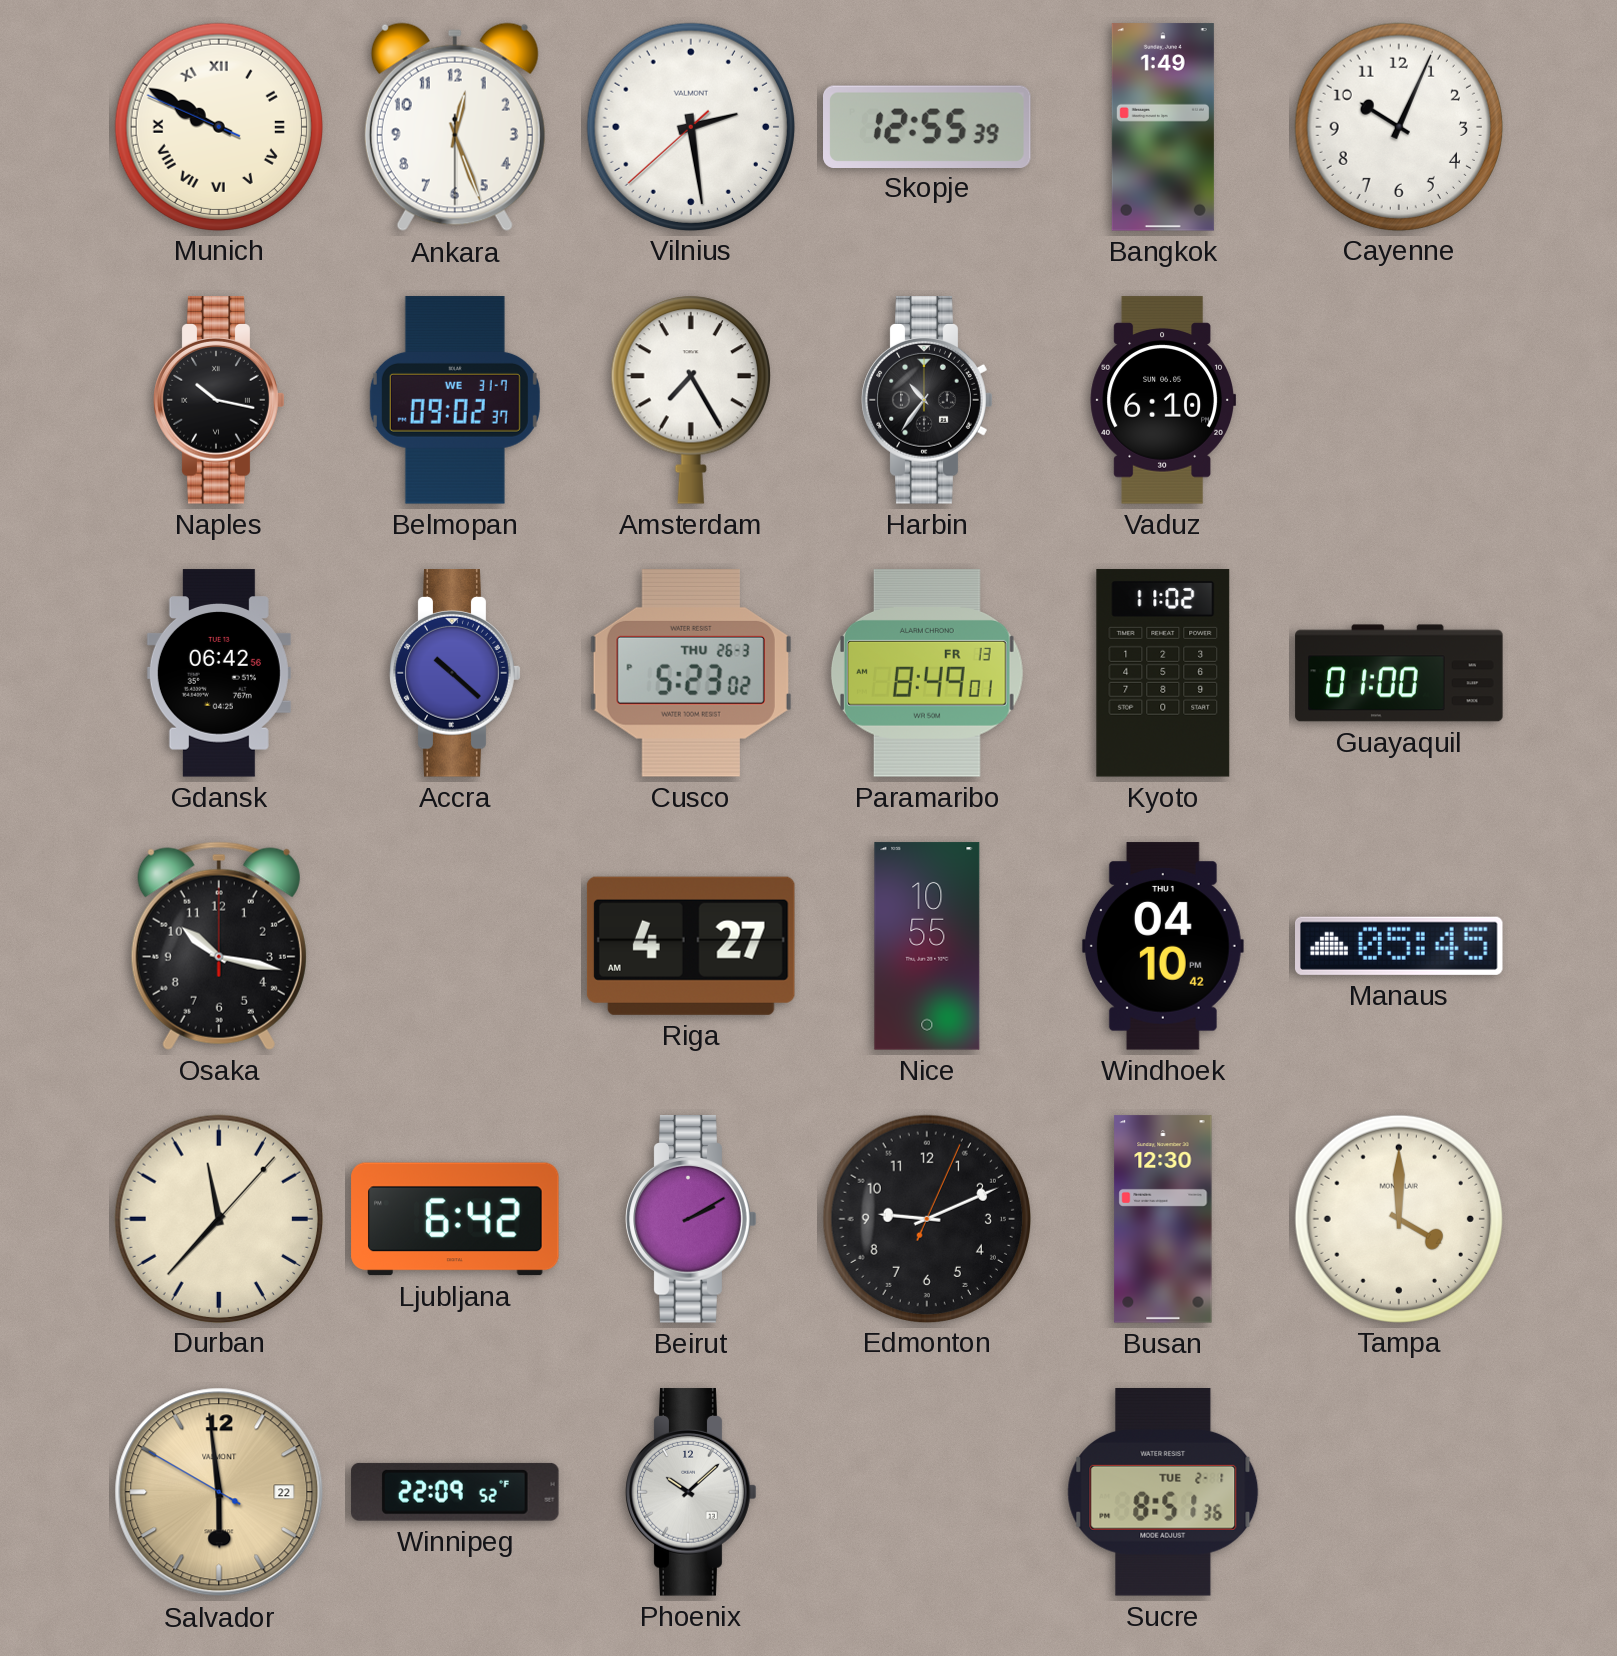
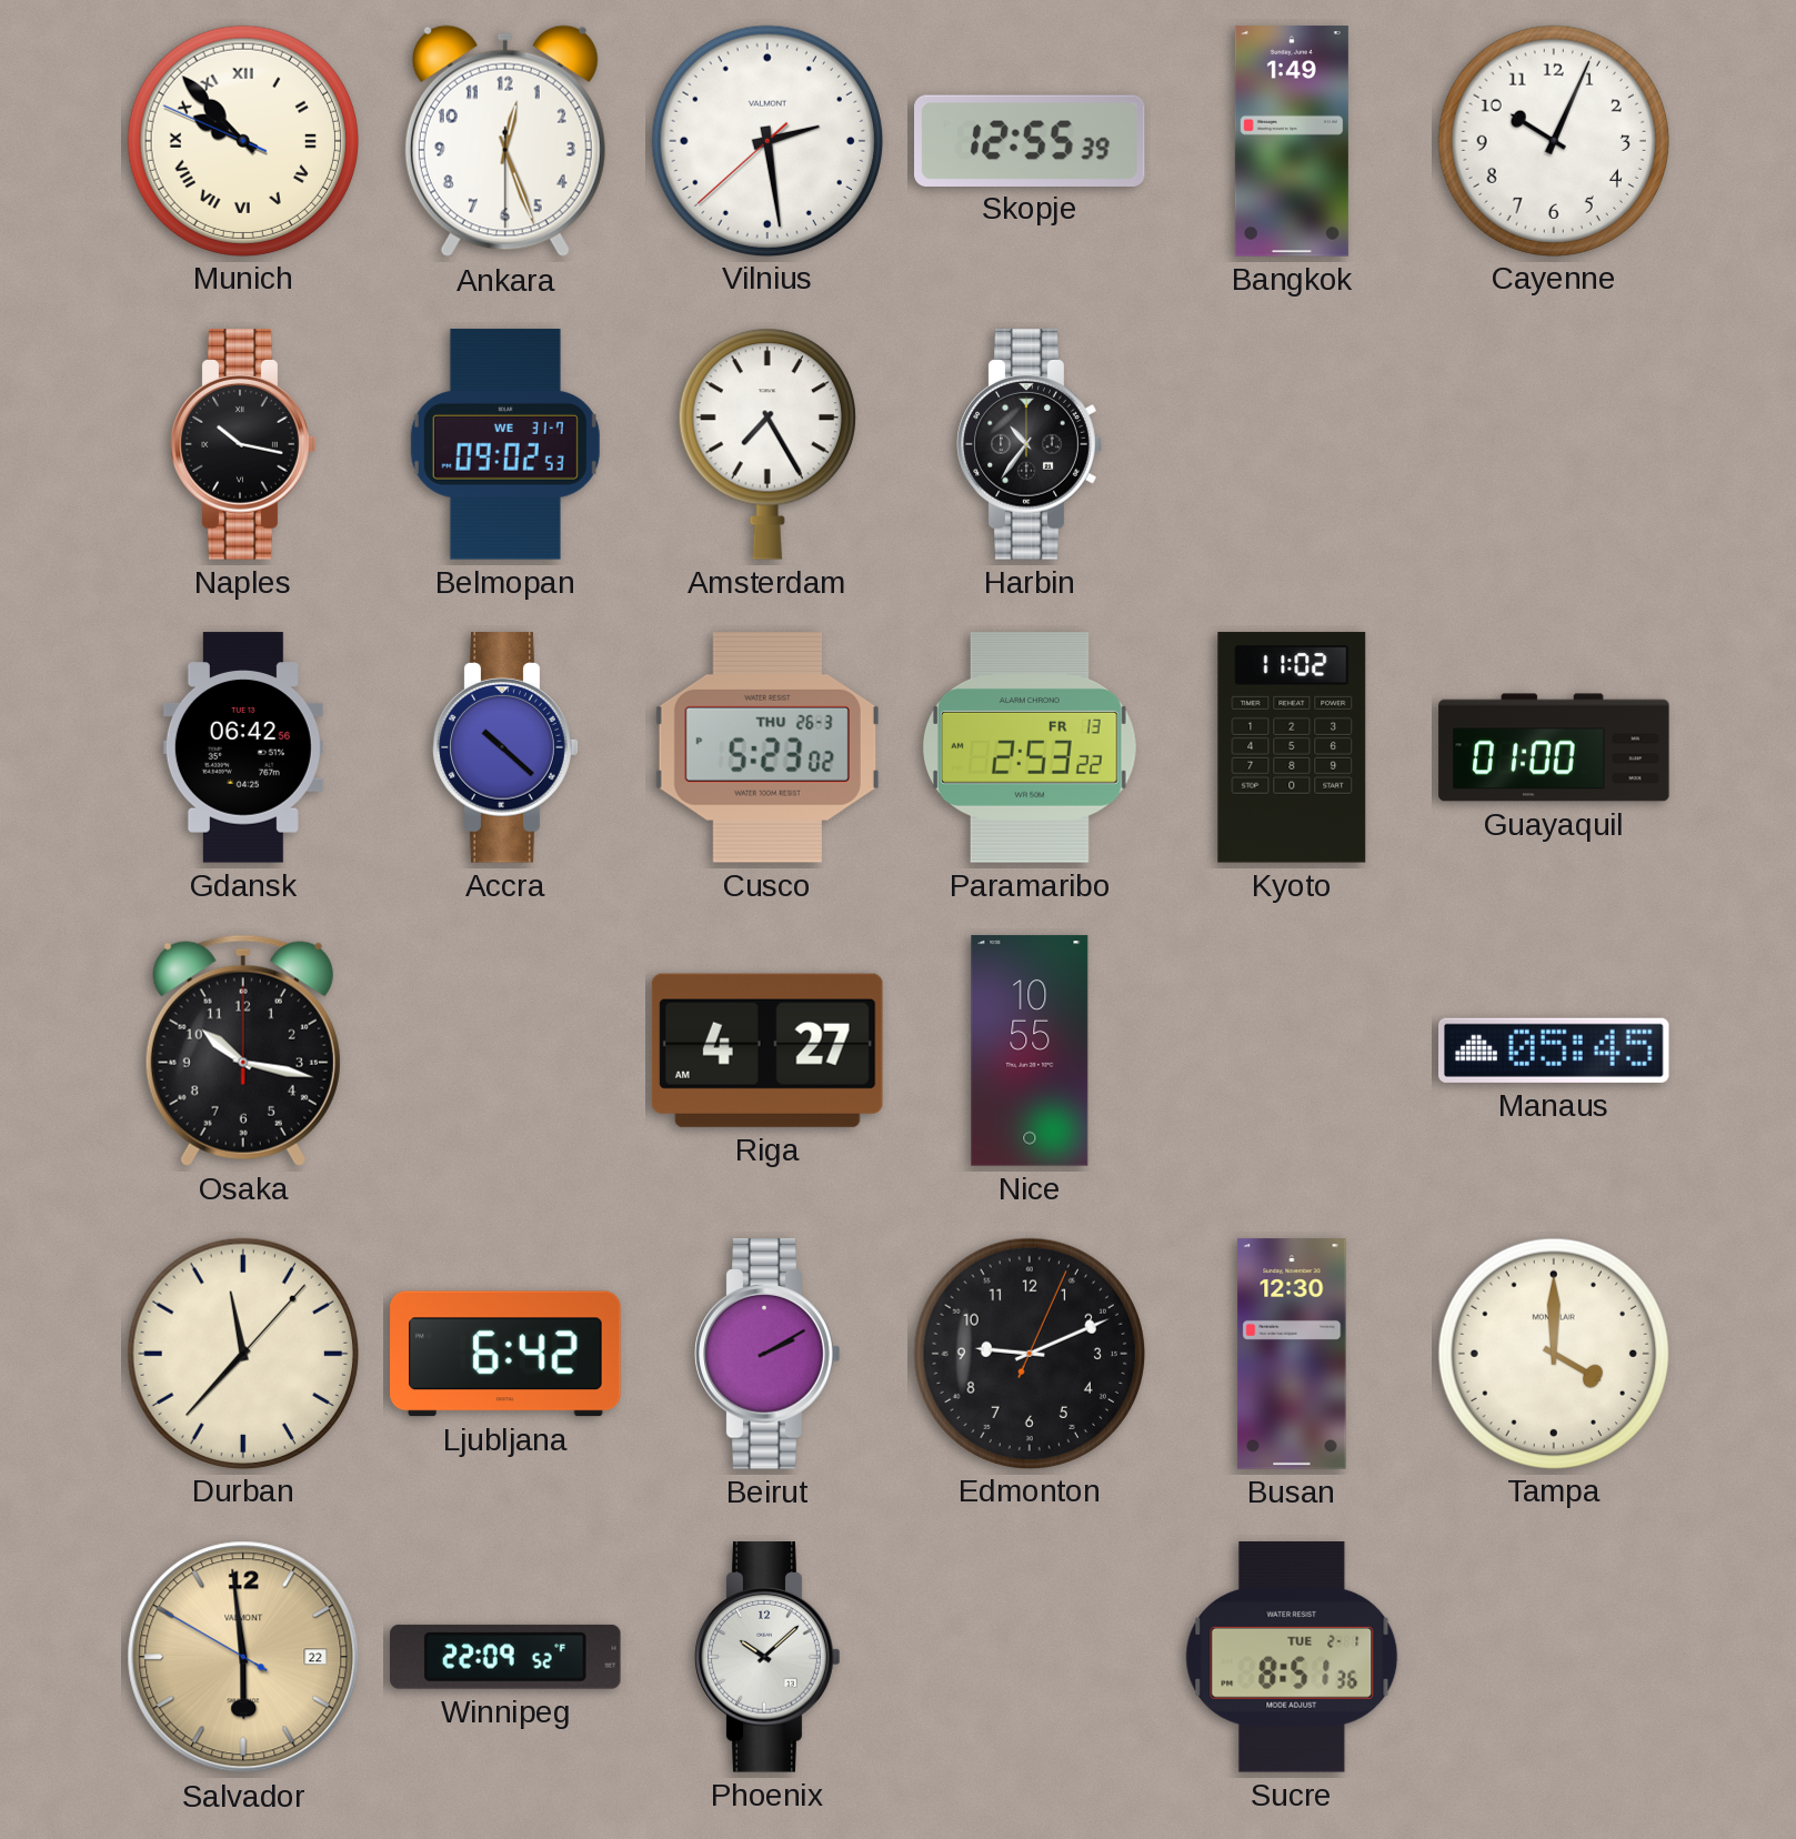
Munich: 9:49 -> 9:52 (242, 140)
Belmopan: 09:02:37 -> 09:02:53 (505, 444)
Vaduz: 6:10 -> none (1162, 400)
Paramaribo: 8:49 -> 2:53 (1030, 747)
Windhoek: 04:10 -> none (1163, 946)
